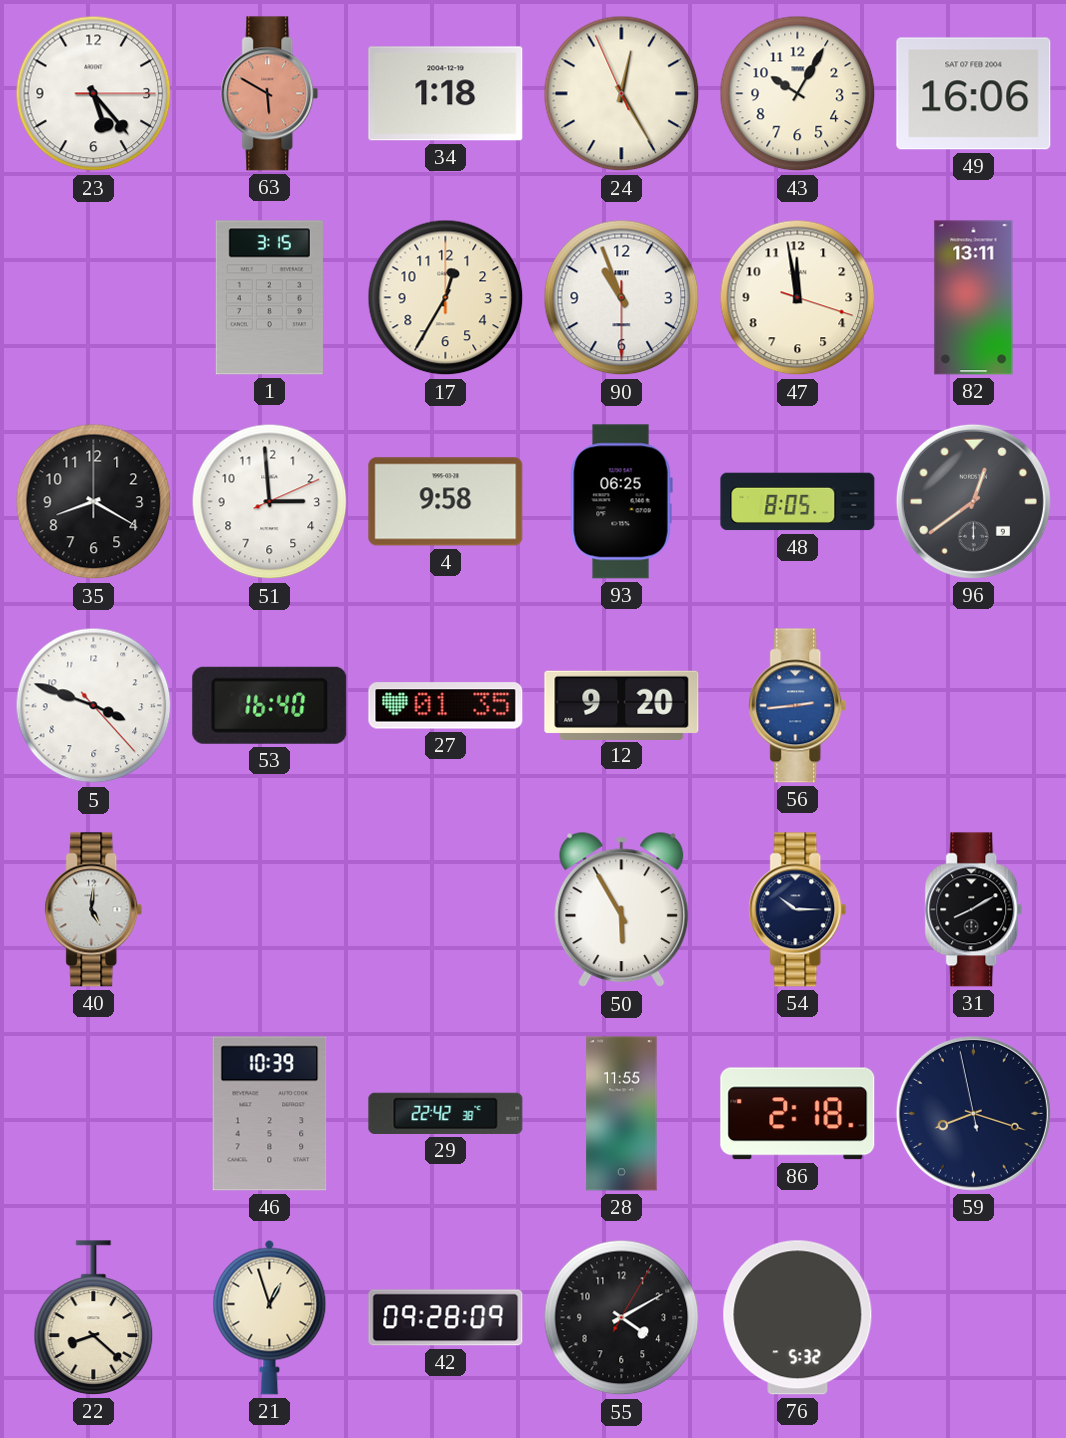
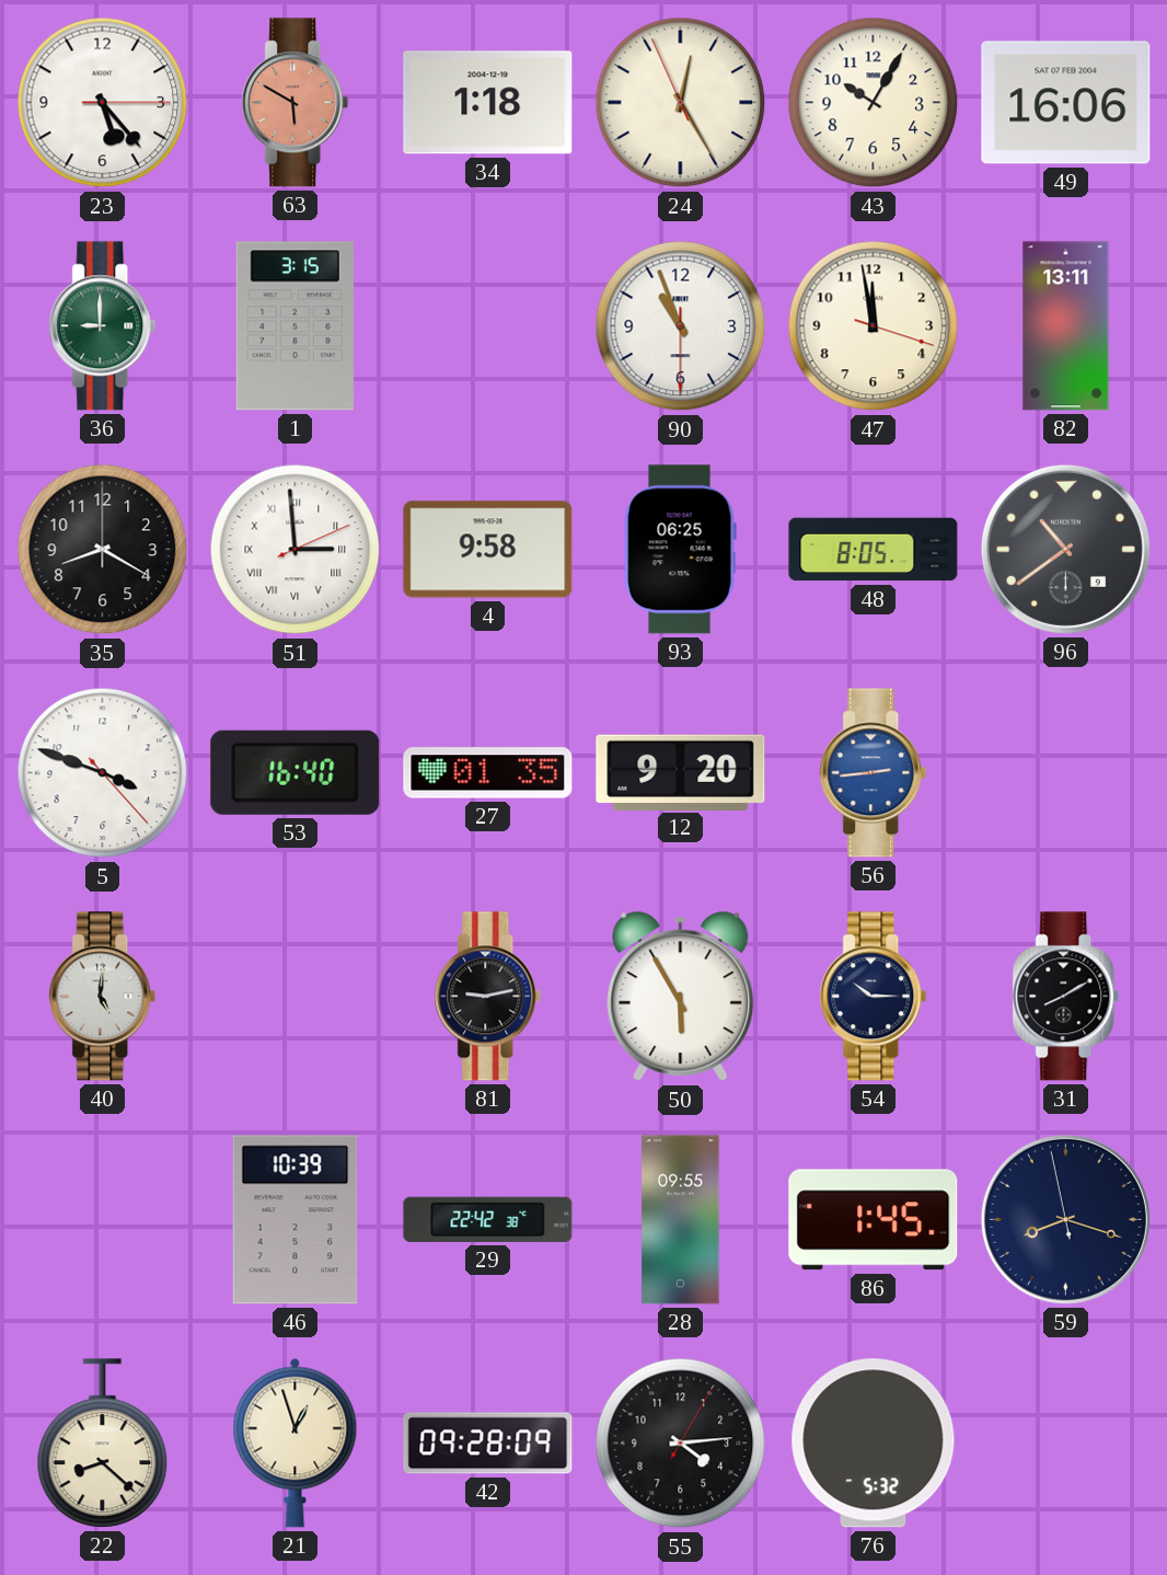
36: none -> 9:00 (103, 326)
17: 12:35 -> none (446, 298)
51 numerals: Arabic -> Roman (296, 550)
96: 12:39 -> 10:39 (1065, 549)
81: none -> 9:13 (488, 997)
28: 11:55 -> 09:55 (681, 1220)
86: 2:18 -> 1:45 (874, 1220)
55: 4:10 -> 4:14 (681, 1444)
